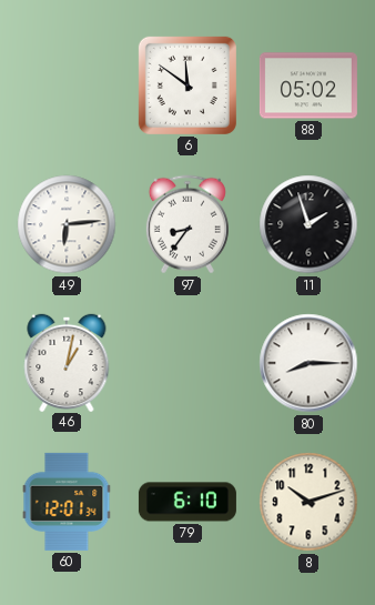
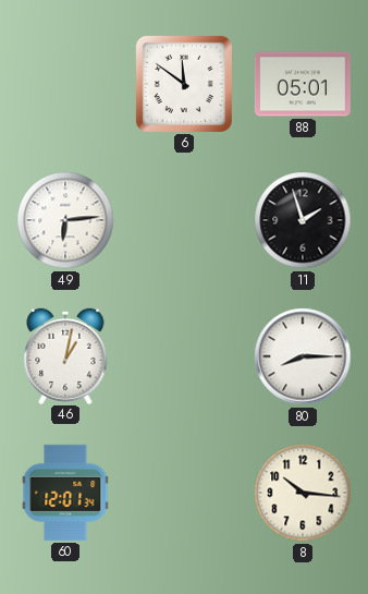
88: 05:02 -> 05:01 (303, 84)
97: 8:36 -> none (187, 224)
79: 6:10 -> none (187, 502)
8: 10:12 -> 10:16 (303, 493)
